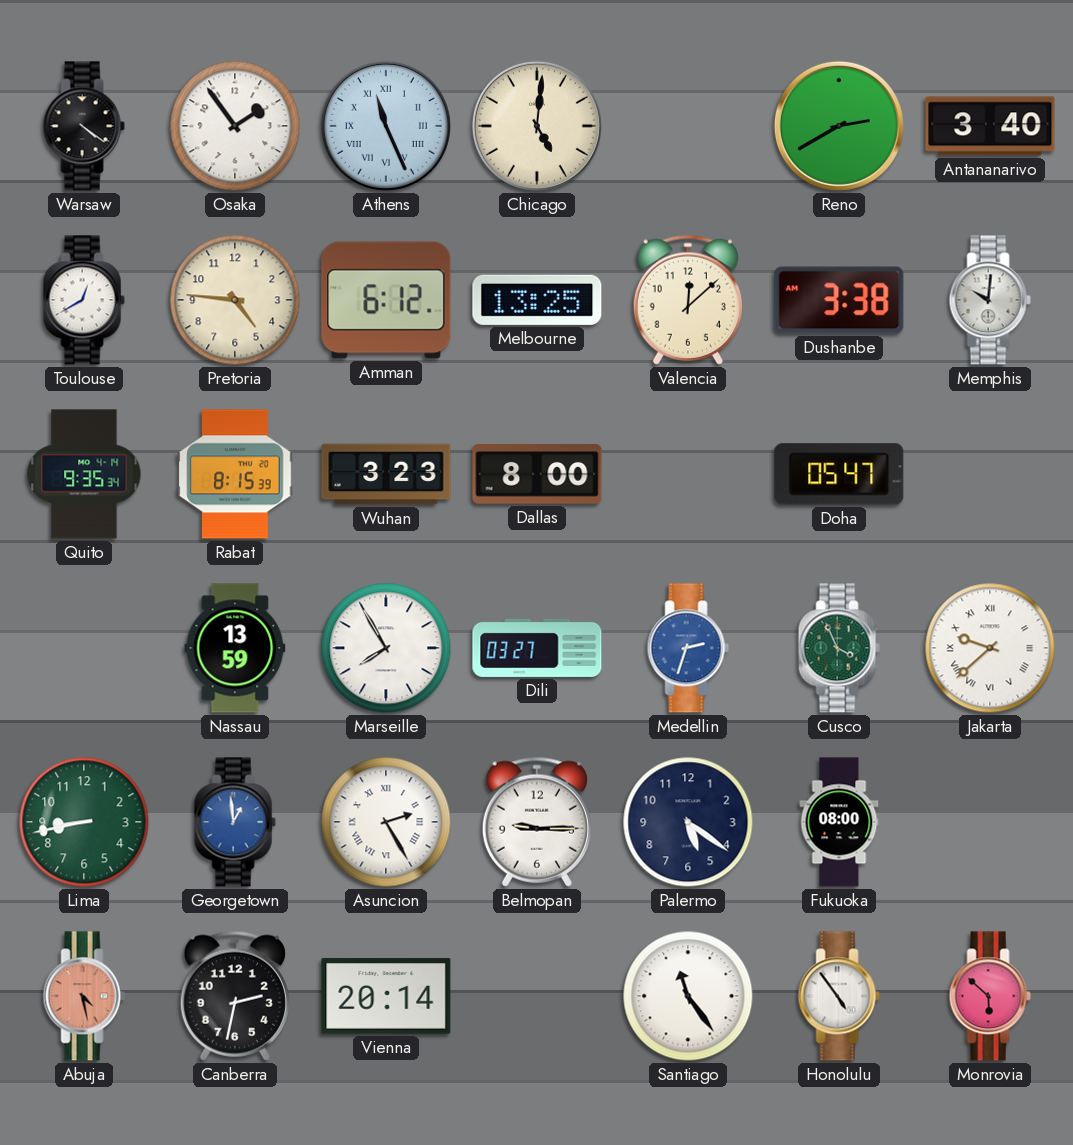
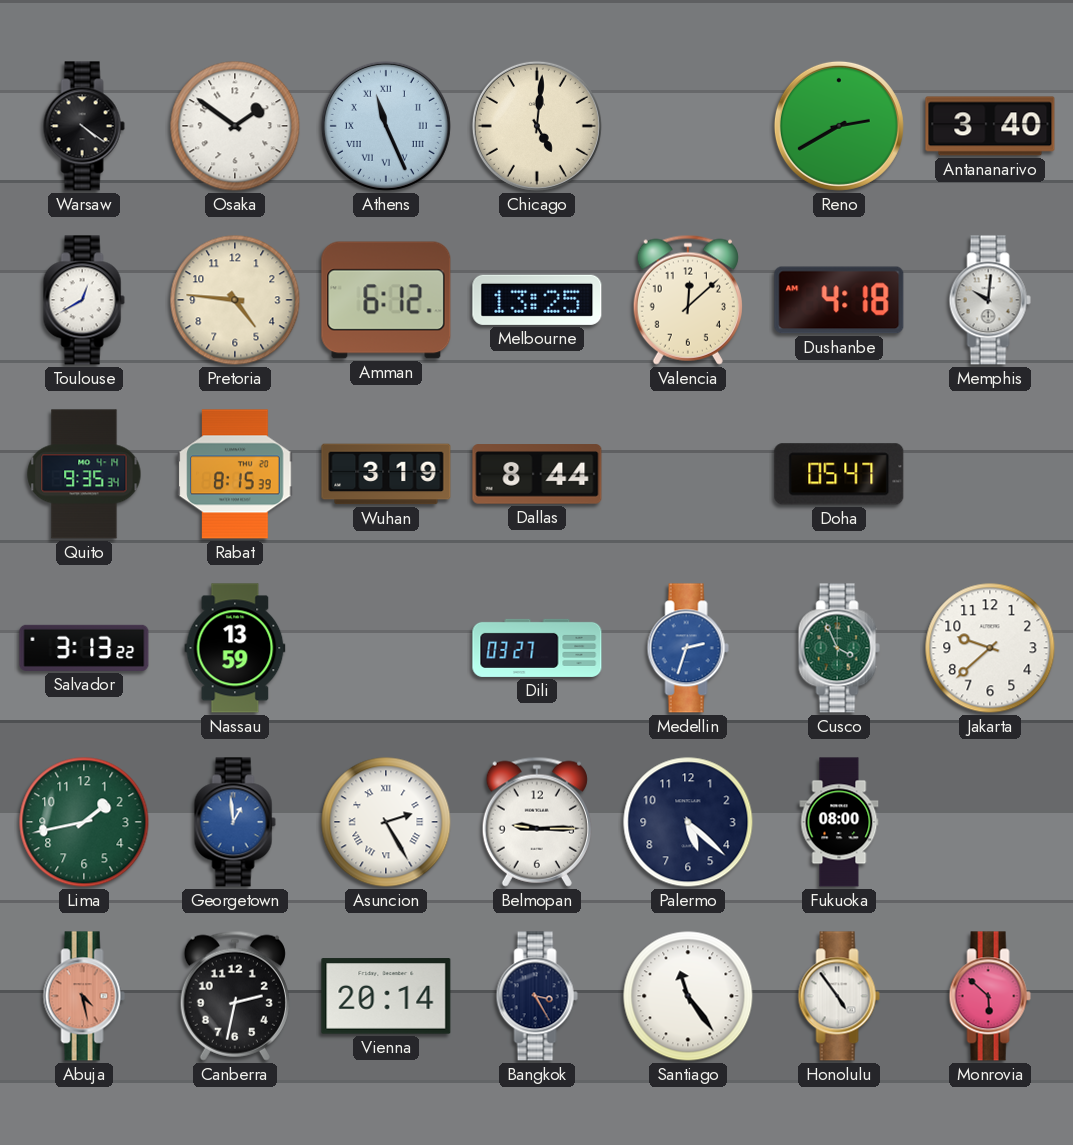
Osaka: 1:54 -> 1:51 (235, 126)
Dushanbe: 3:38 -> 4:18 (839, 300)
Wuhan: 3:23 -> 3:19 (386, 474)
Dallas: 8:00 -> 8:44 (537, 474)
Salvador: none -> 3:13 (84, 648)
Marseille: 7:55 -> none (386, 648)
Jakarta numerals: Roman -> Arabic (990, 648)
Lima: 8:43 -> 1:43 (84, 822)
Palermo: 5:21 -> 5:22 (688, 822)
Bangkok: none -> 3:25 (537, 996)
